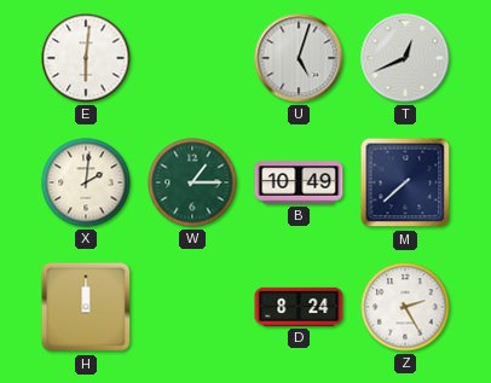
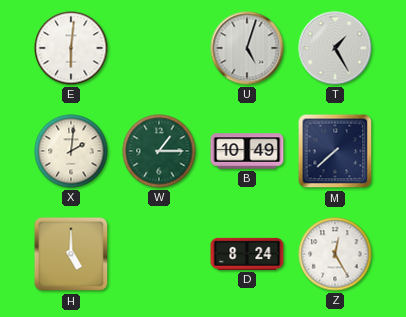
T: 12:41 -> 1:25 (335, 48)
H: 12:00 -> 5:00 (71, 254)
Z: 2:25 -> 12:25 (335, 254)
